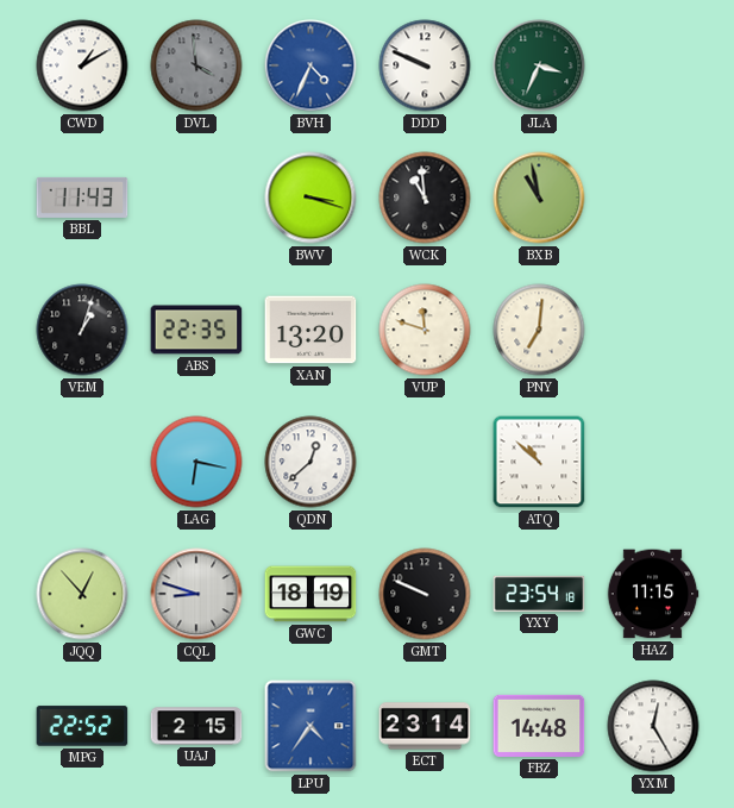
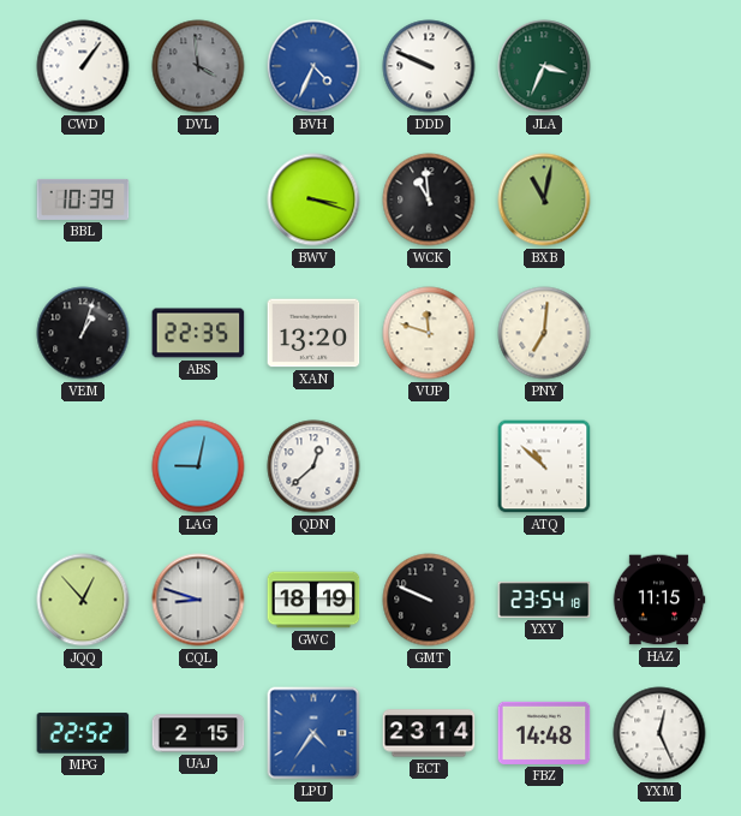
CWD: 1:10 -> 1:06 (83, 66)
BBL: 11:43 -> 10:39 (83, 199)
BXB: 10:58 -> 11:02 (544, 199)
LAG: 6:17 -> 9:02 (198, 466)
YXM: 12:25 -> 12:26 (659, 733)
